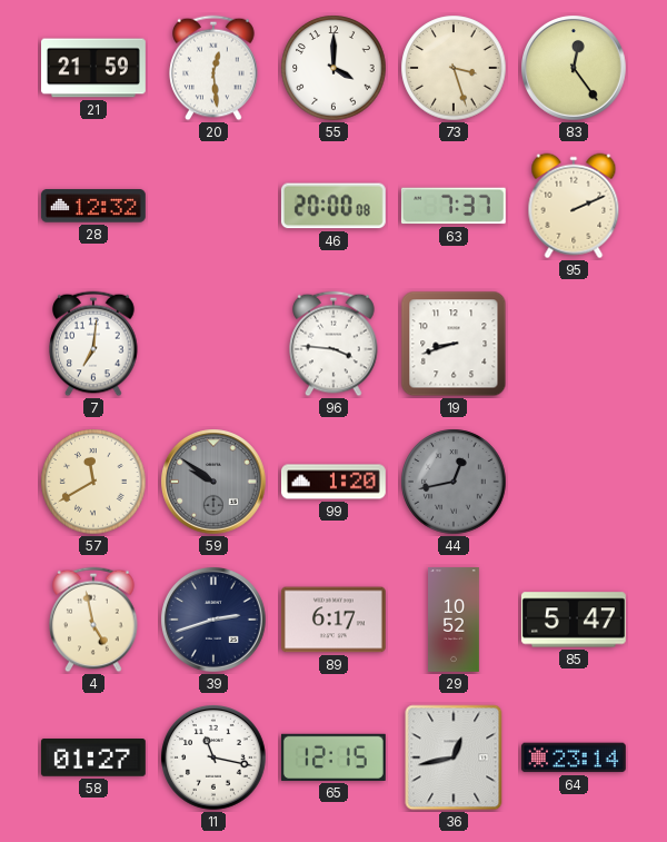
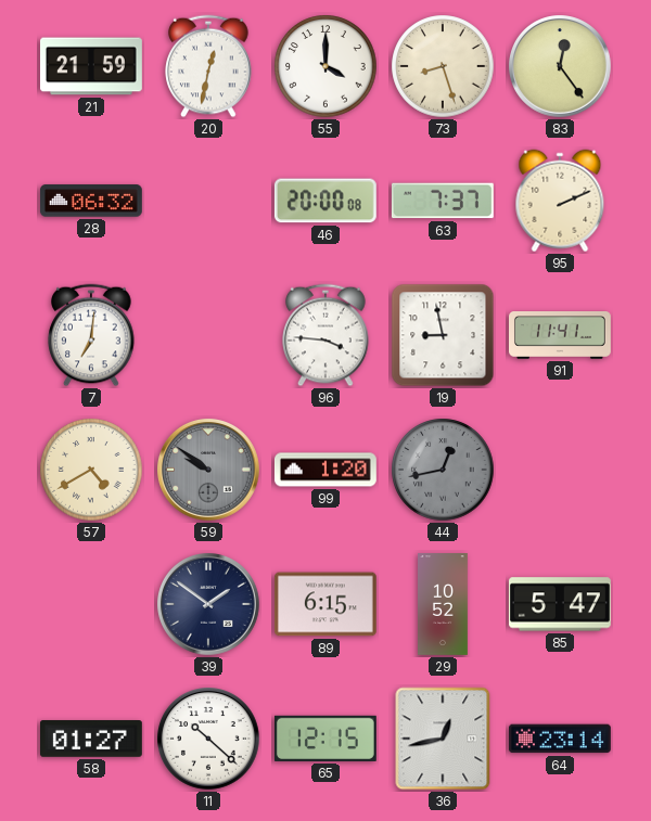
20: 12:29 -> 12:32 (208, 66)
73: 3:27 -> 8:27 (443, 66)
28: 12:32 -> 06:32 (91, 201)
19: 8:42 -> 8:58 (443, 335)
91: none -> 11:41 (561, 336)
57: 11:40 -> 4:40 (91, 470)
4: 4:58 -> none (93, 620)
39: 2:42 -> 1:51 (209, 605)
89: 6:17 -> 6:15 (325, 604)
11: 11:17 -> 10:22 (209, 740)
